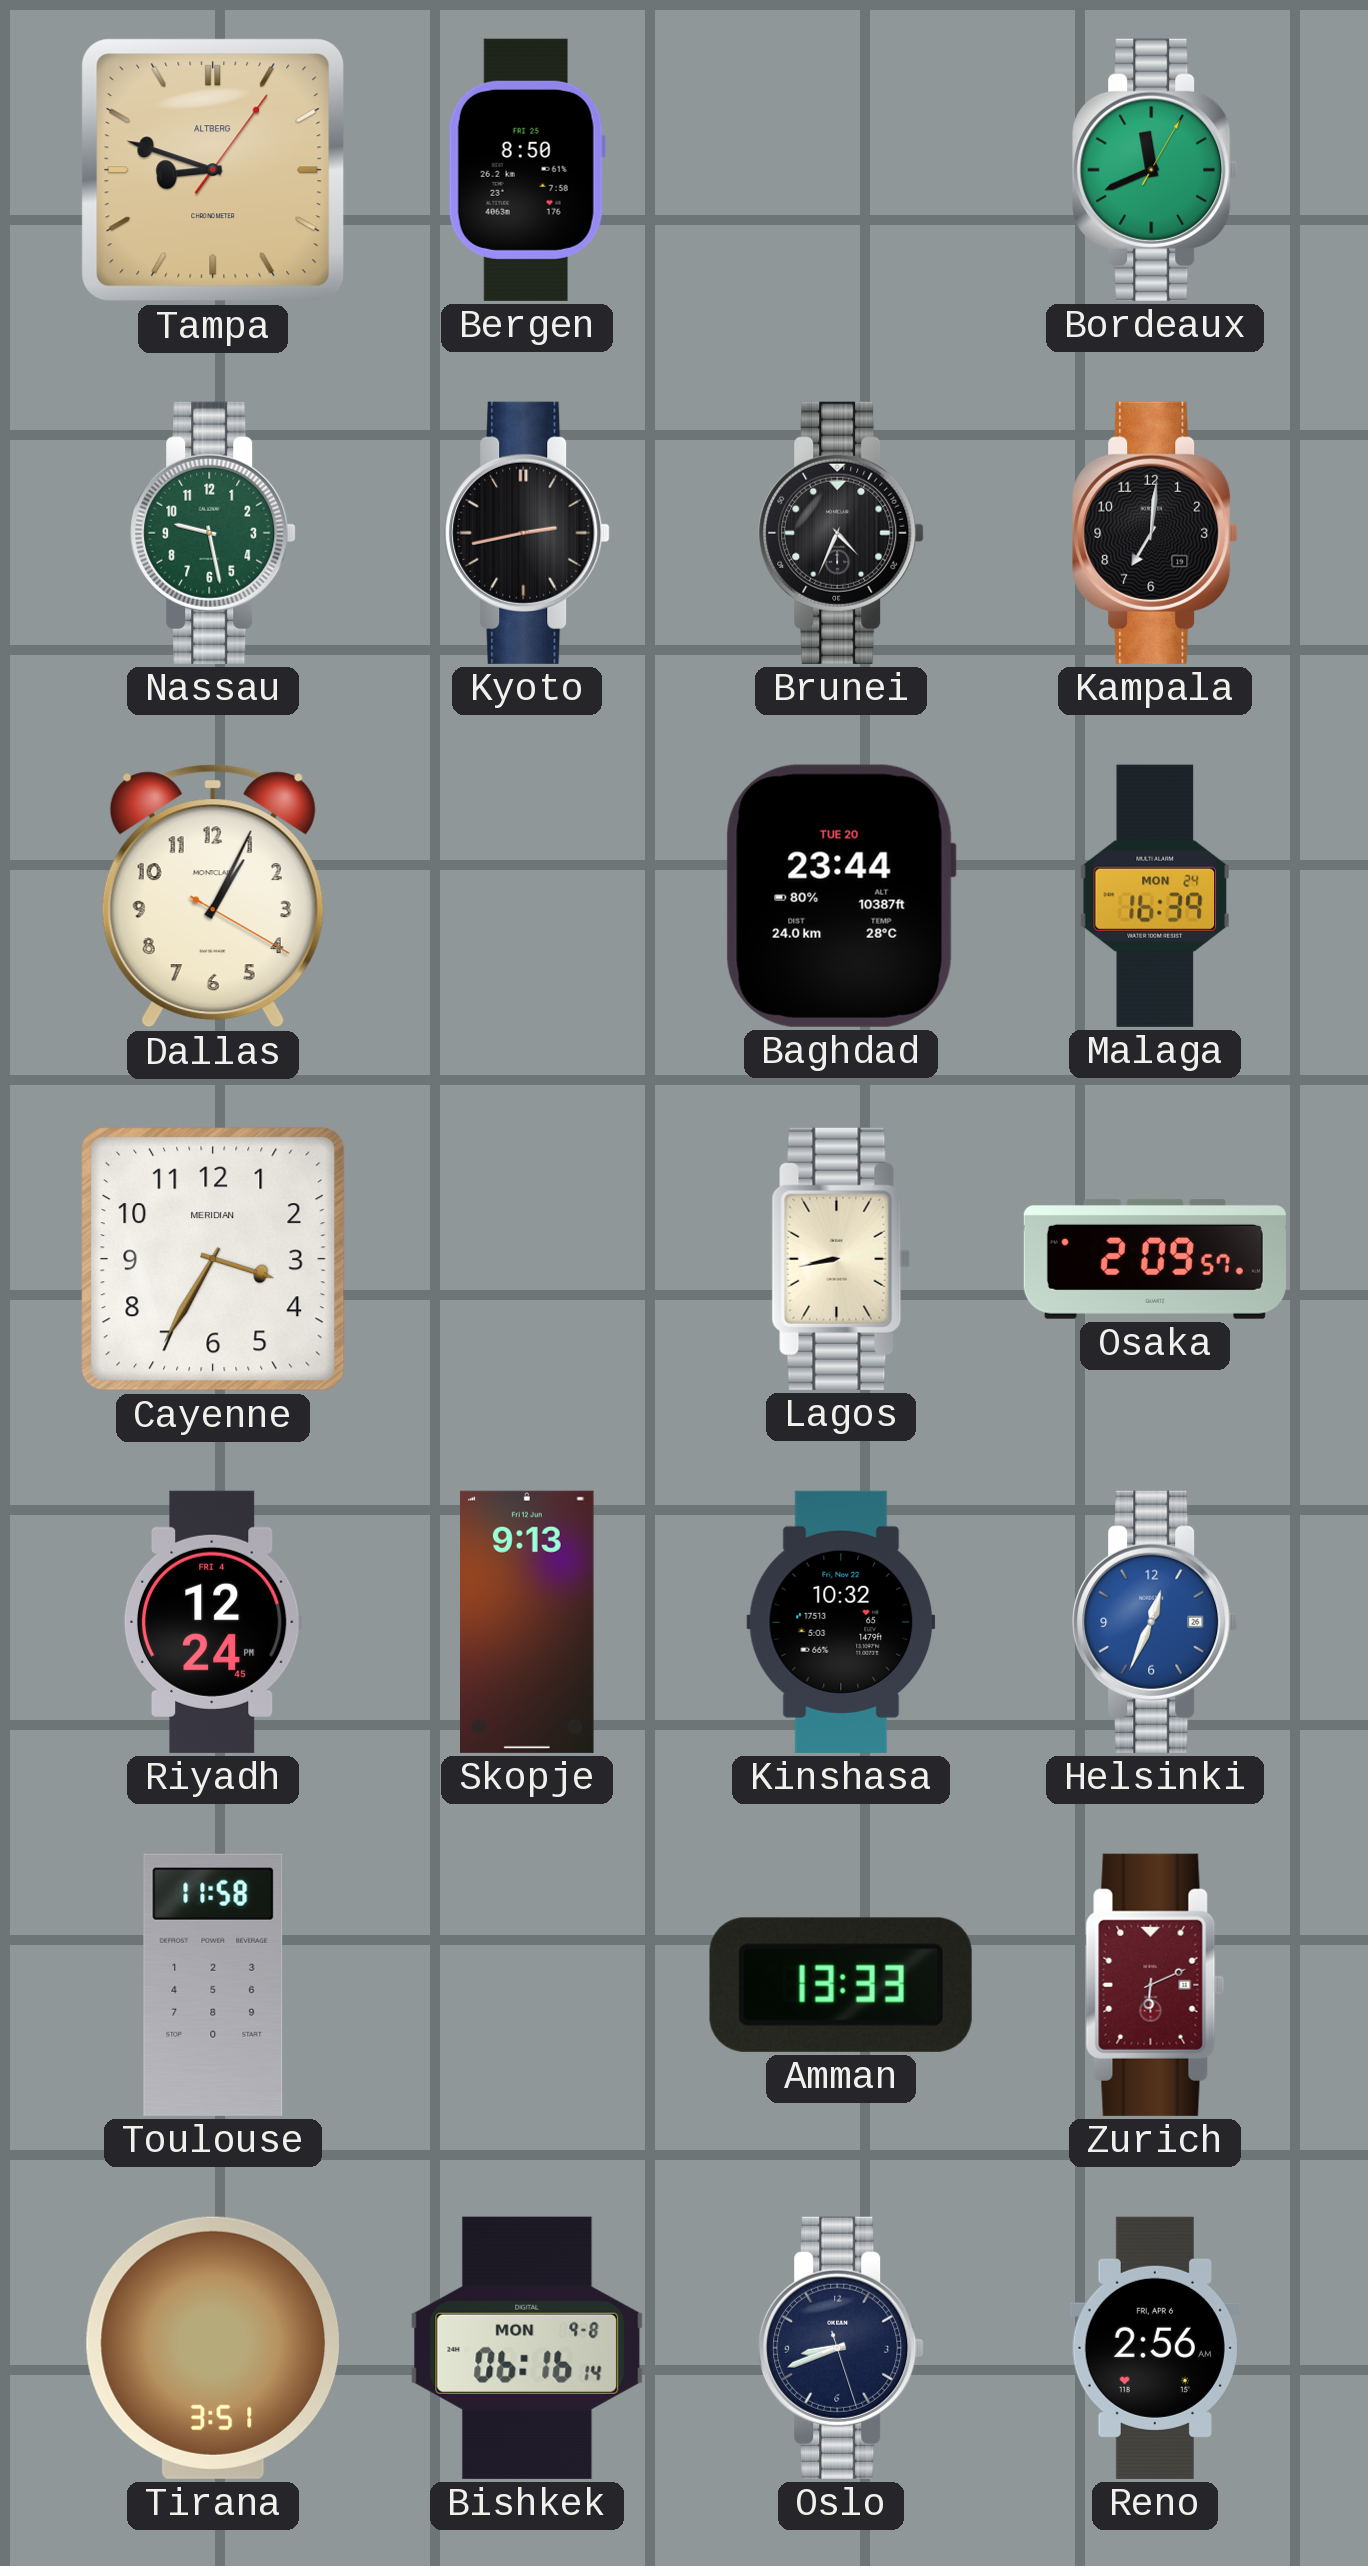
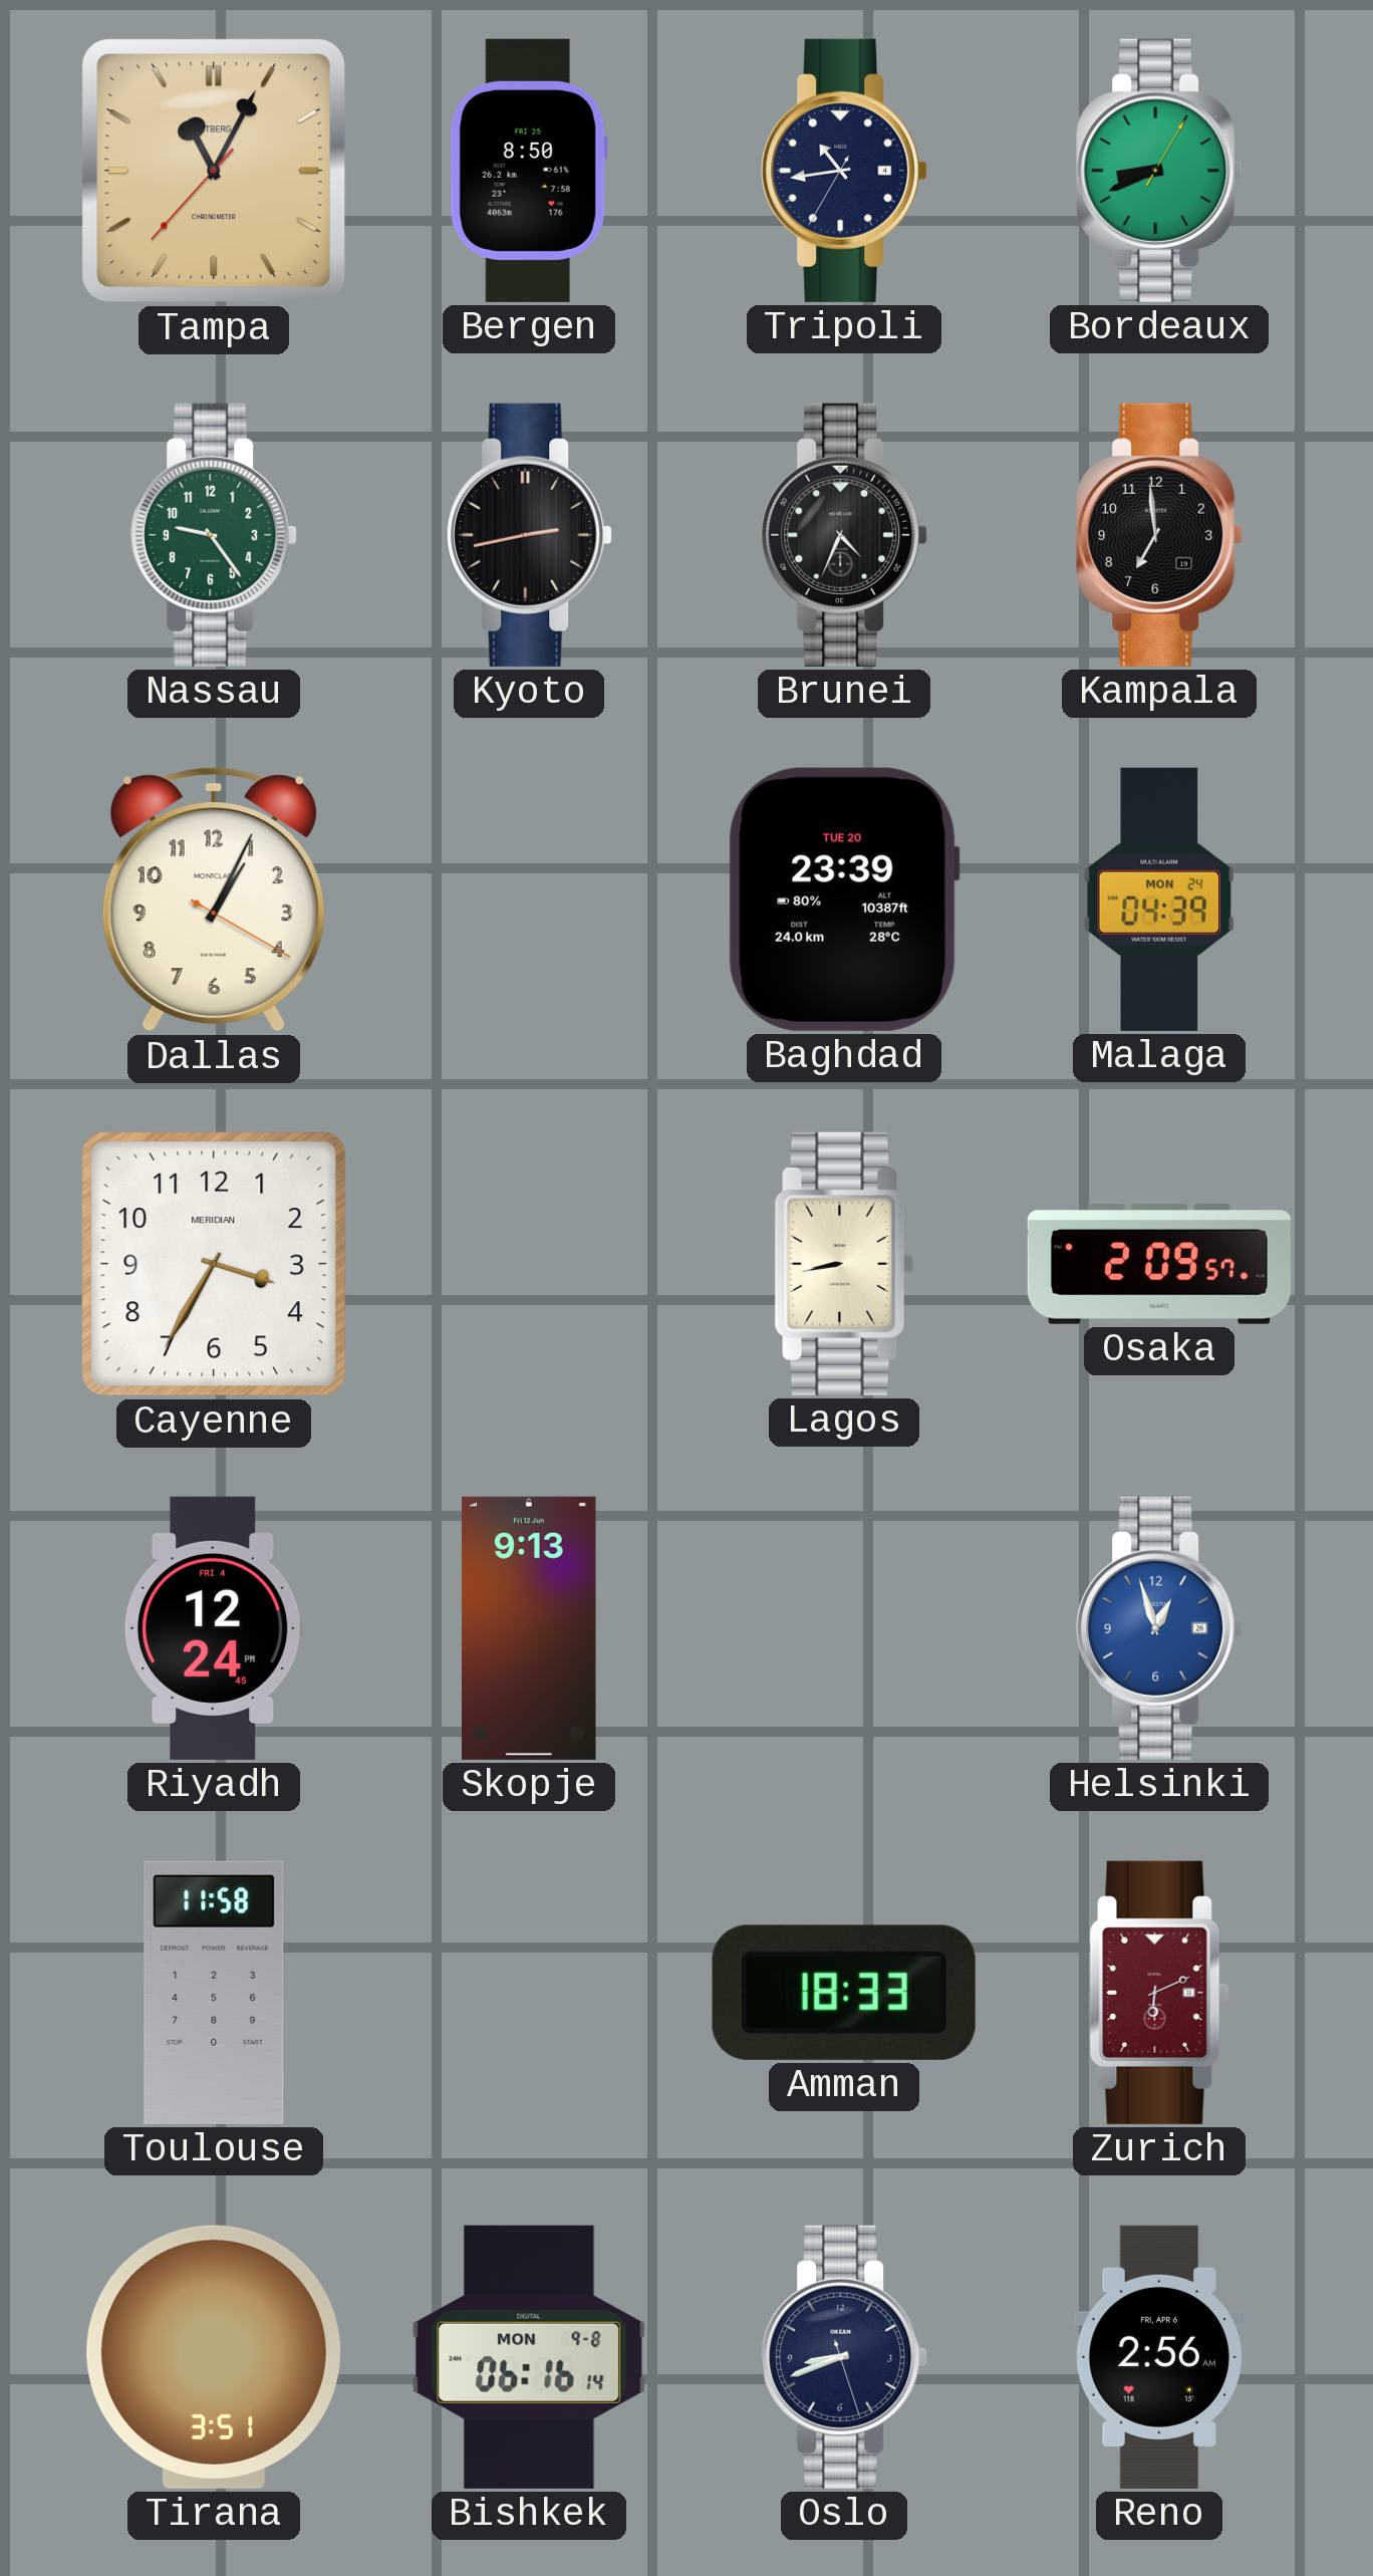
Tampa: 8:48 -> 11:04 (214, 171)
Tripoli: none -> 10:43 (844, 171)
Bordeaux: 11:41 -> 8:41 (1159, 171)
Nassau: 9:28 -> 9:24 (214, 535)
Kampala: 7:01 -> 6:59 (1159, 535)
Baghdad: 23:44 -> 23:39 (844, 899)
Malaga: 16:39 -> 04:39 (1158, 899)
Kinshasa: 10:32 -> none (841, 1622)
Helsinki: 12:34 -> 12:57 (1159, 1628)
Amman: 13:33 -> 18:33 (844, 1993)
